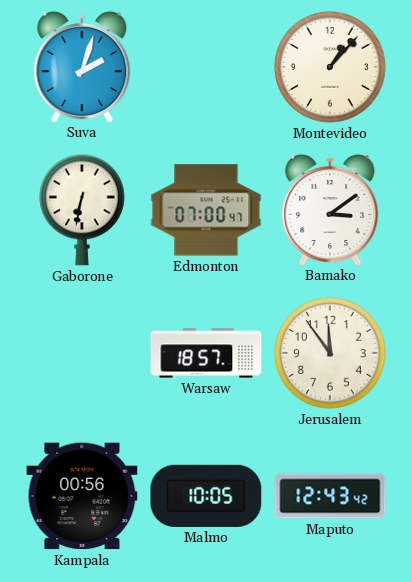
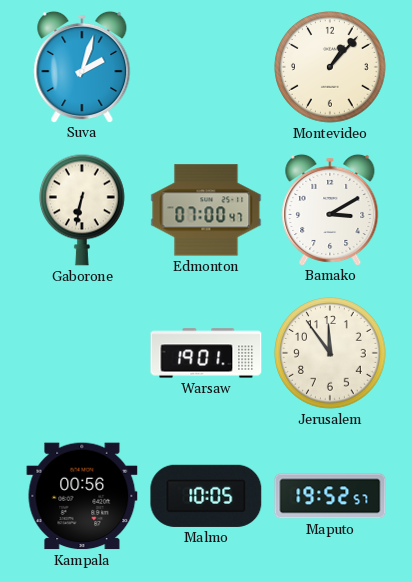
Bamako: 3:09 -> 3:10 (330, 209)
Warsaw: 18:57 -> 19:01 (206, 353)
Maputo: 12:43 -> 19:52 (330, 496)
